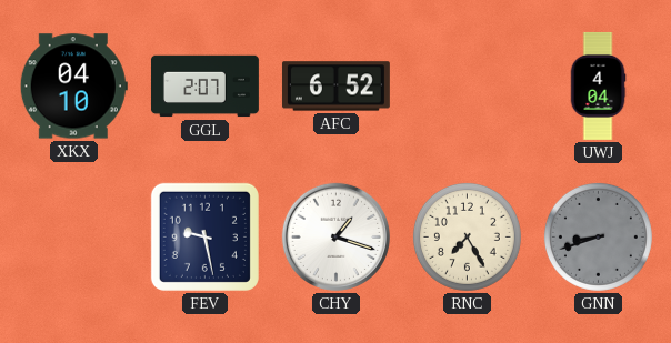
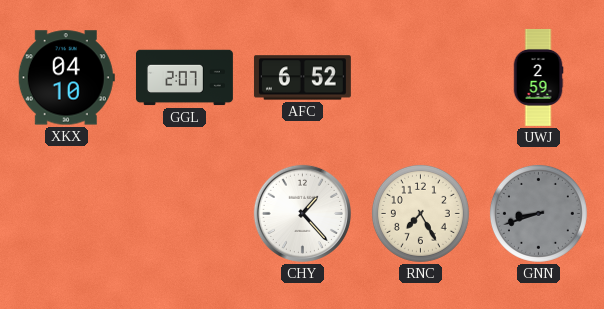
UWJ: 4:04 -> 2:59 (538, 77)
FEV: 9:28 -> none (204, 236)
CHY: 1:18 -> 1:23 (302, 213)
